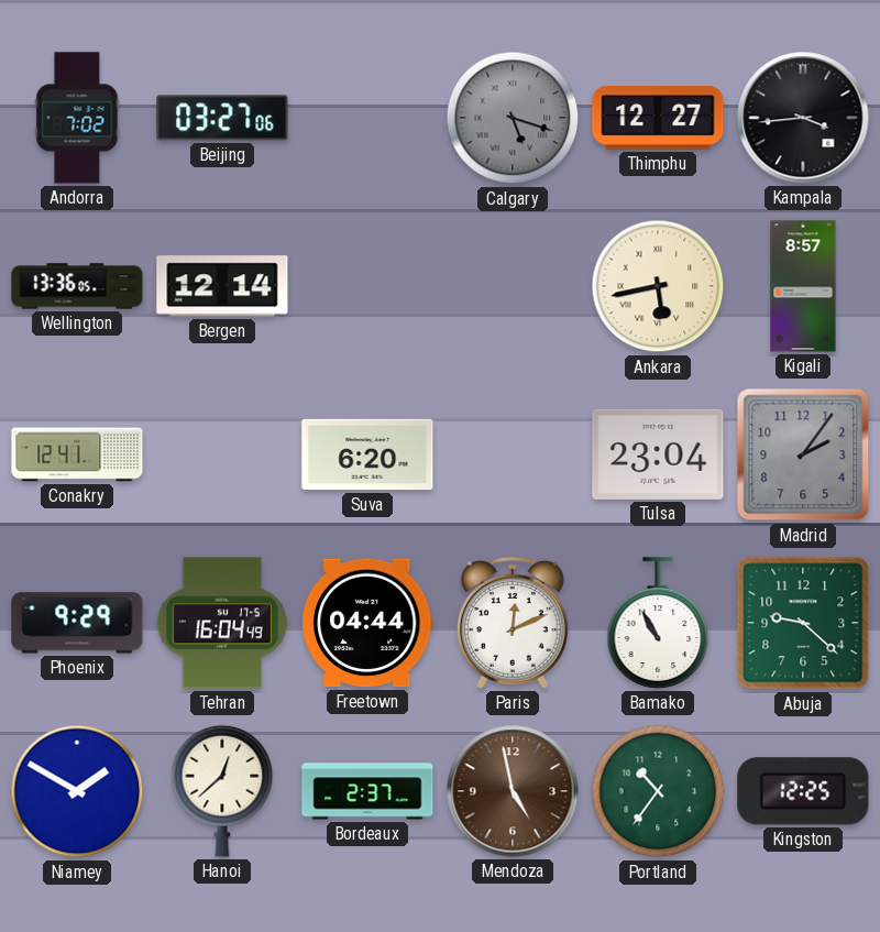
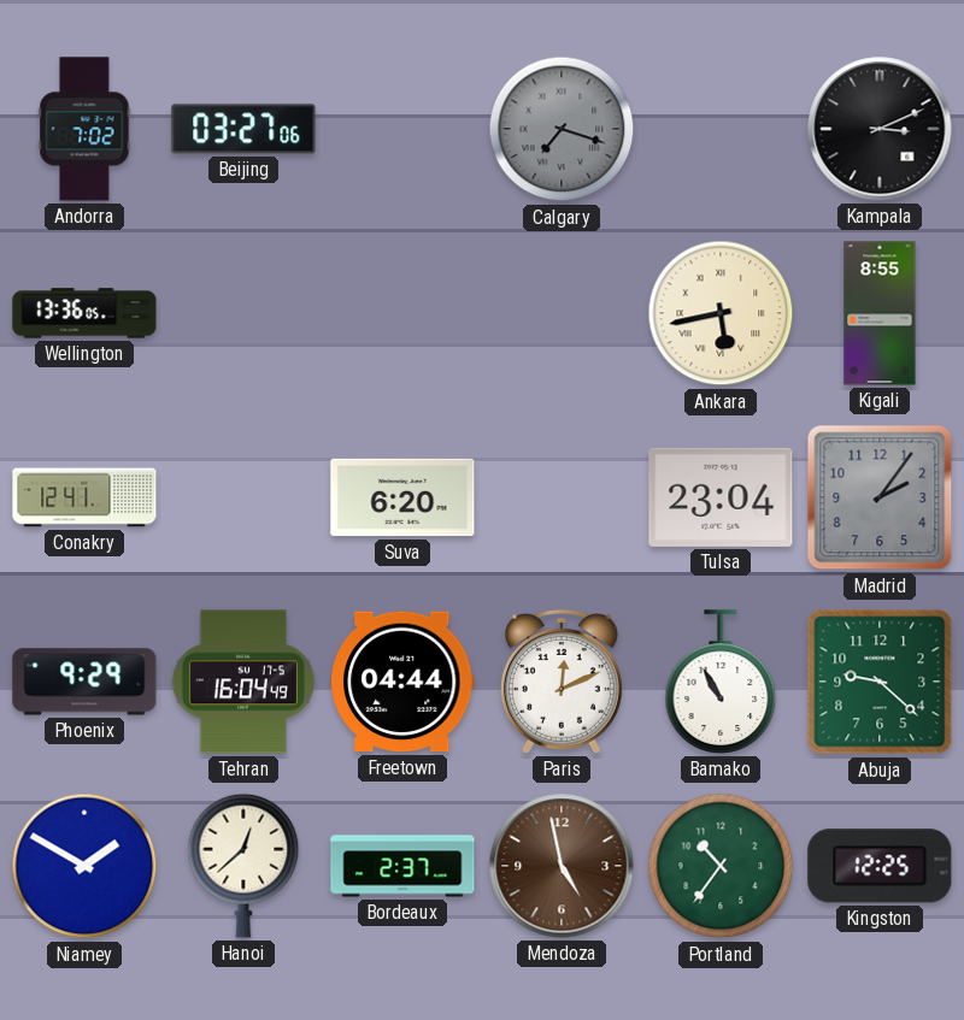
Calgary: 5:18 -> 7:18 (562, 129)
Thimphu: 12:27 -> none (658, 119)
Kampala: 3:44 -> 3:11 (880, 129)
Bergen: 12:14 -> none (222, 286)
Kigali: 8:57 -> 8:55 (880, 313)
